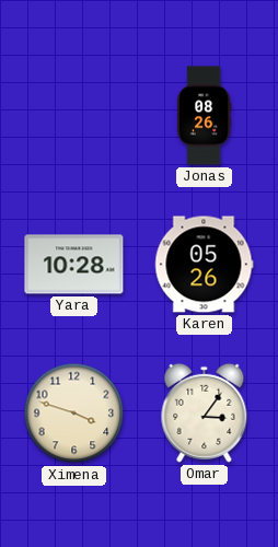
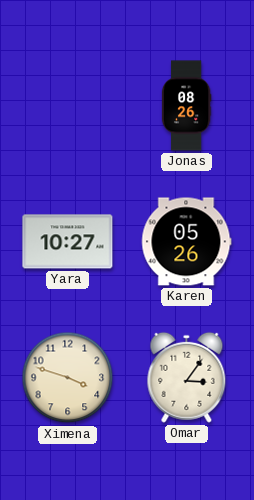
Yara: 10:28 -> 10:27 (68, 242)
